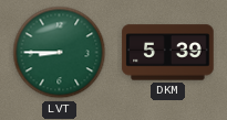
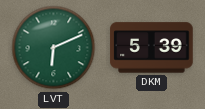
LVT: 8:45 -> 6:11 (54, 48)
